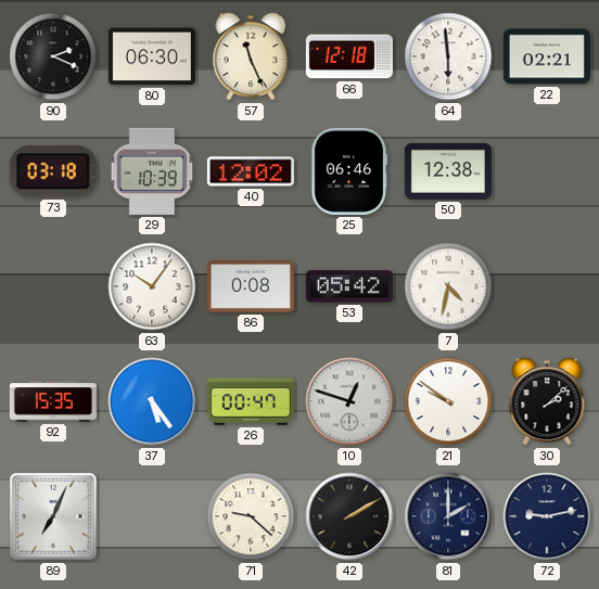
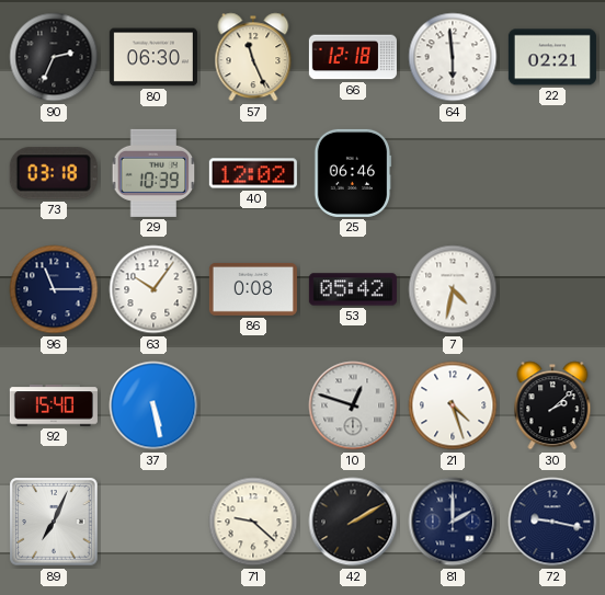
90: 2:19 -> 2:34 (54, 57)
50: 12:38 -> none (448, 171)
96: none -> 11:15 (54, 289)
92: 15:35 -> 15:40 (54, 405)
37: 5:24 -> 5:28 (153, 405)
26: 00:47 -> none (251, 401)
21: 9:51 -> 4:27 (453, 405)
72: 9:13 -> 9:17 (552, 522)
